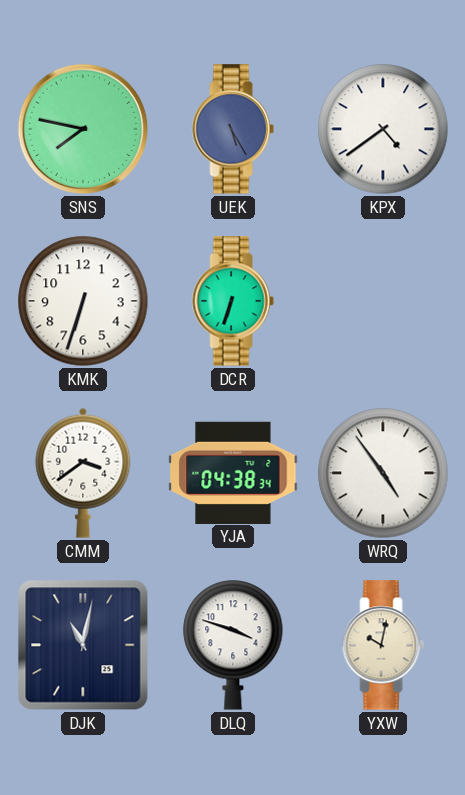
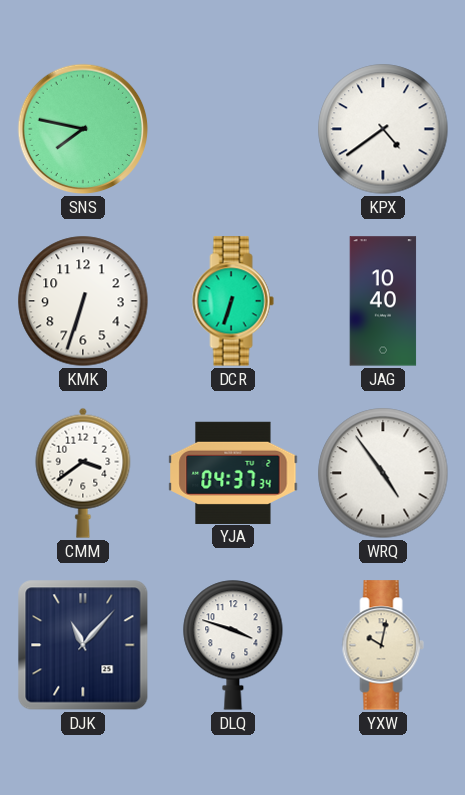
UEK: 5:25 -> none (233, 129)
JAG: none -> 10:40 (383, 301)
YJA: 04:38 -> 04:37 (233, 472)
DJK: 11:02 -> 11:07 (83, 645)
